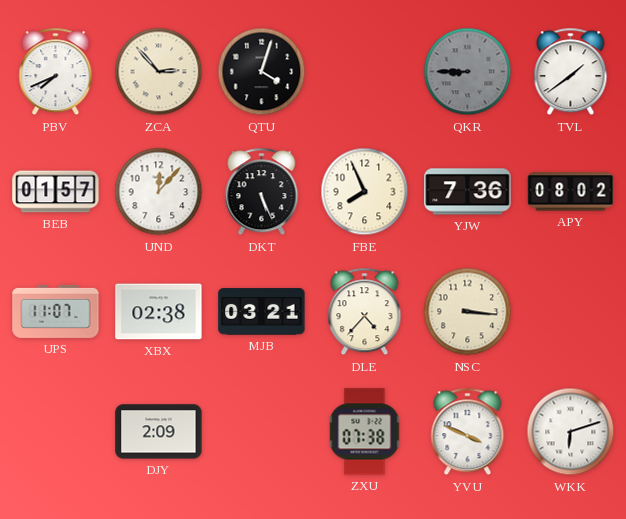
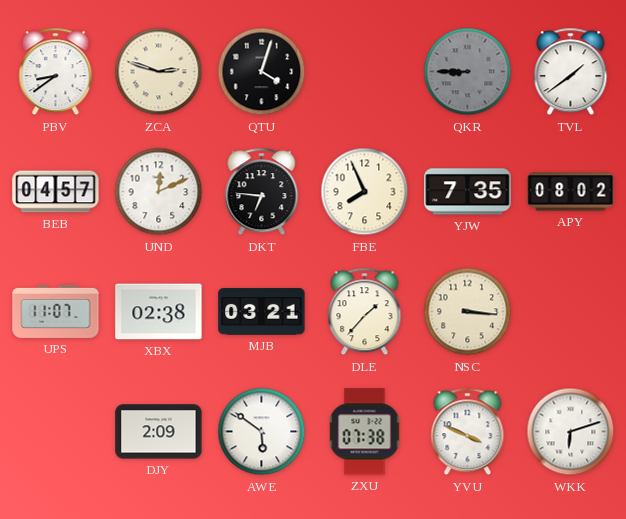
PBV: 7:41 -> 8:39 (56, 72)
ZCA: 2:53 -> 2:48 (159, 72)
BEB: 01:57 -> 04:57 (56, 192)
UND: 12:07 -> 12:11 (159, 192)
DKT: 5:26 -> 6:46 (262, 192)
YJW: 7:36 -> 7:35 (468, 192)
DLE: 4:37 -> 1:37 (365, 312)
AWE: none -> 5:51 (262, 432)
